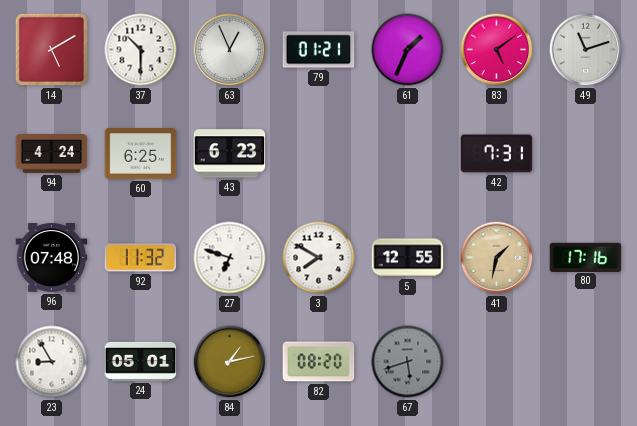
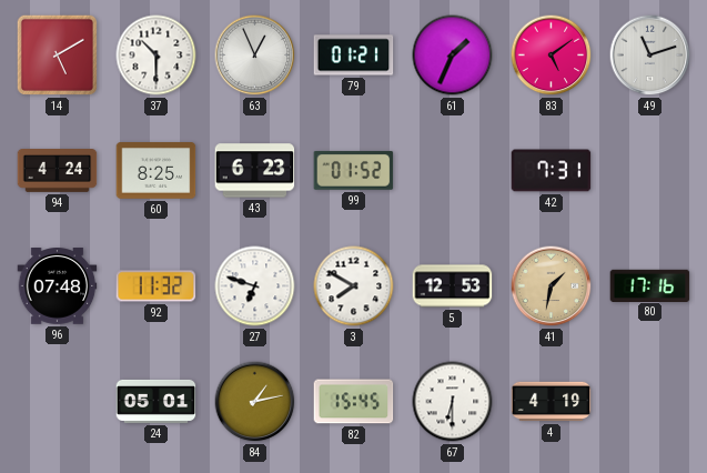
60: 6:25 -> 8:25 (156, 171)
99: none -> 01:52 (354, 170)
5: 12:55 -> 12:53 (453, 286)
23: 8:55 -> none (52, 362)
82: 08:20 -> 15:45 (354, 402)
67: 5:42 -> 6:30 (453, 402)
67 dial: grey -> white (453, 402)
4: none -> 4:19 (552, 402)
